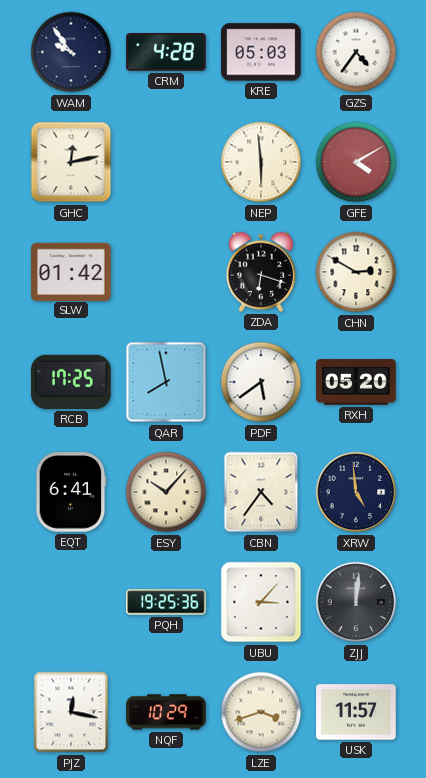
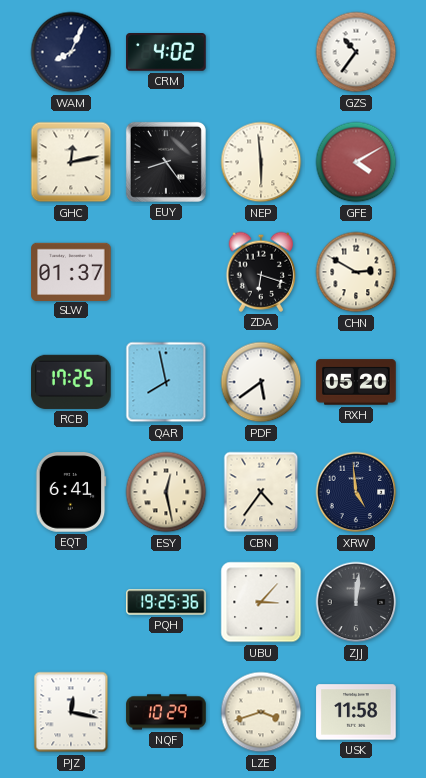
WAM: 9:54 -> 8:04 (71, 52)
CRM: 4:28 -> 4:02 (166, 52)
KRE: 05:03 -> none (261, 52)
GZS: 4:36 -> 10:36 (356, 52)
EUY: none -> 8:24 (166, 162)
SLW: 01:42 -> 01:37 (71, 271)
ESY: 10:07 -> 12:28 (166, 492)
USK: 11:57 -> 11:58 (356, 712)
